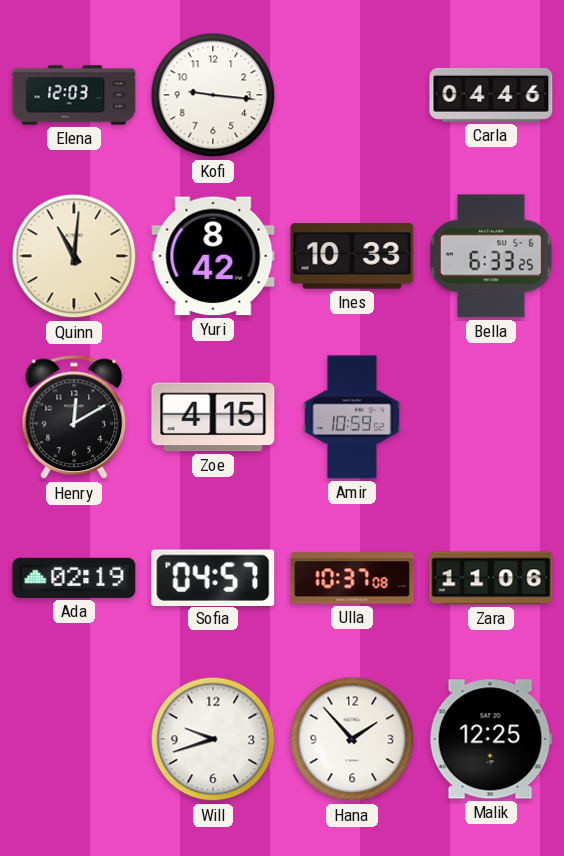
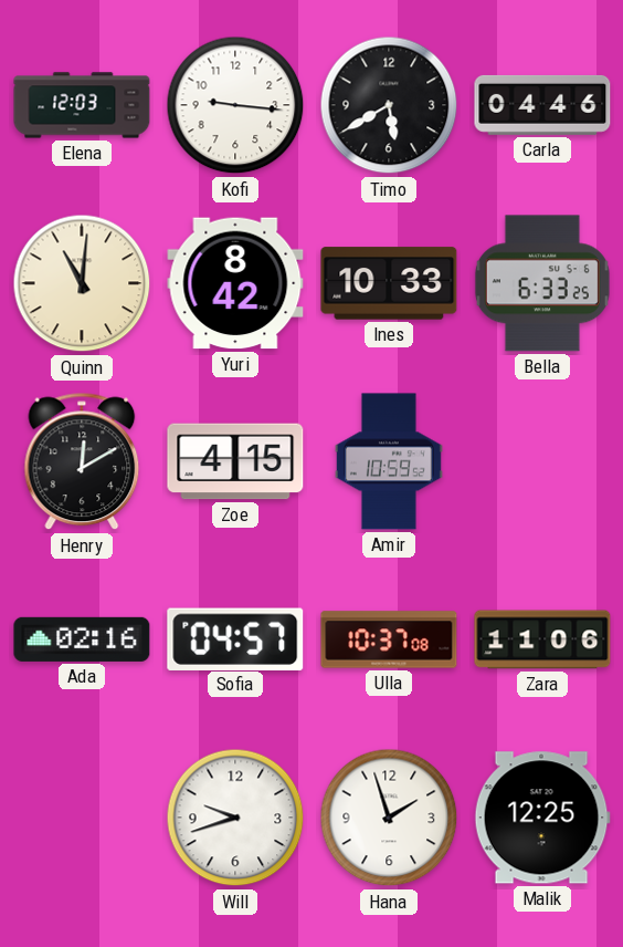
Timo: none -> 5:40 (389, 105)
Ada: 02:19 -> 02:16 (82, 639)
Hana: 1:53 -> 1:57 (389, 818)
